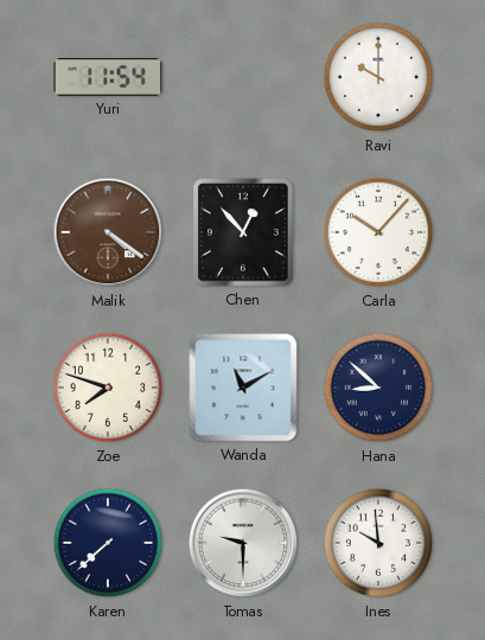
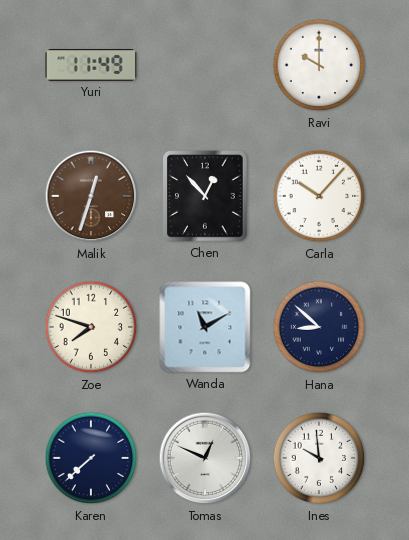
Yuri: 11:54 -> 11:49 (91, 65)
Malik: 4:21 -> 12:33 (91, 196)
Tomas: 9:30 -> 12:49 (205, 458)
